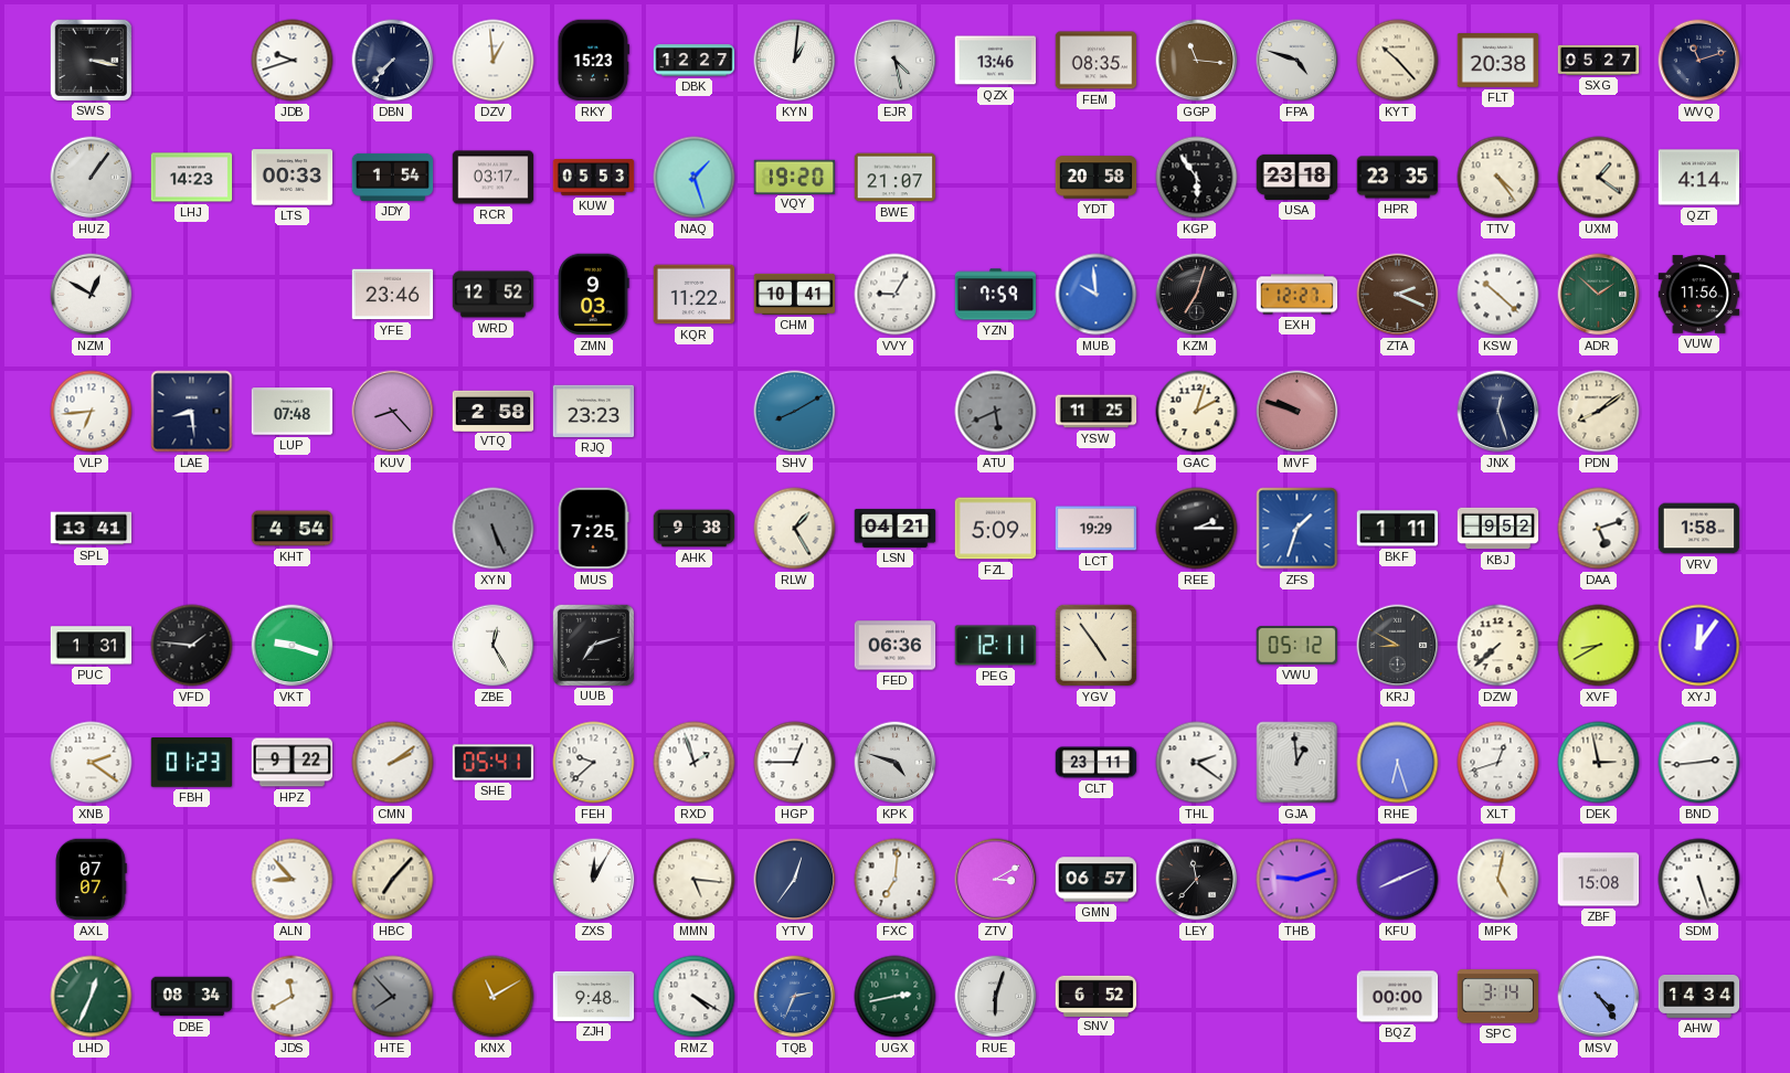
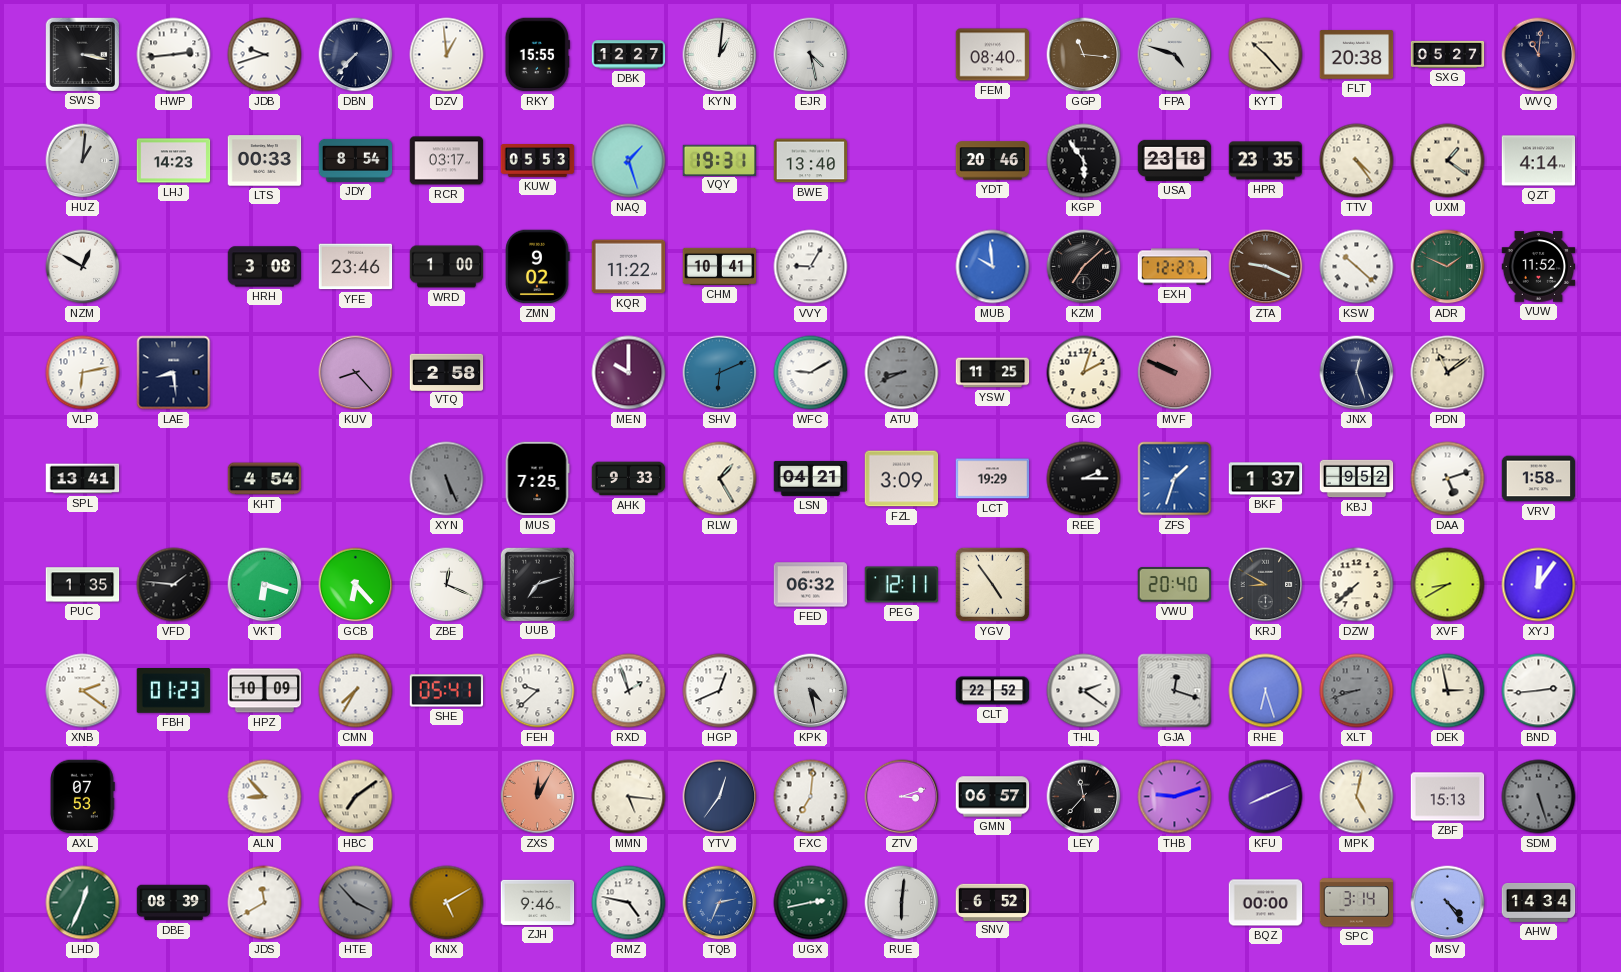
HWP: none -> 2:44 (174, 55)
RKY: 15:23 -> 15:55 (537, 55)
QZX: 13:46 -> none (996, 61)
FEM: 08:35 -> 08:40 (993, 55)
WVQ: 11:12 -> 11:01 (1539, 55)
HUZ: 1:06 -> 1:01 (83, 161)
JDY: 1:54 -> 8:54 (356, 160)
VQY: 19:20 -> 19:31 (720, 160)
BWE: 21:07 -> 13:40 (811, 161)
YDT: 20:58 -> 20:46 (993, 161)
HRH: none -> 3:08 (265, 267)
WRD: 12:52 -> 1:00 (447, 267)
ZMN: 9:03 -> 9:02 (538, 267)
YZN: 7:59 -> none (996, 295)
KZM: 7:03 -> 7:08 (1084, 267)
ZTA: 2:19 -> 9:19 (1266, 267)
ADR: 1:52 -> 1:49 (1448, 267)
VUW: 11:56 -> 11:52 (1539, 267)
VLP: 6:44 -> 6:13 (83, 373)
LUP: 07:48 -> none (293, 412)
RJQ: 23:23 -> none (594, 411)
MEN: none -> 10:00 (629, 373)
SHV: 8:10 -> 6:11 (720, 373)
WFC: none -> 9:10 (811, 373)
ATU: 5:41 -> 8:41 (902, 373)
MVF: 9:48 -> 9:49 (1175, 373)
PDN: 8:09 -> 11:09 (1448, 373)
AHK: 9:38 -> 9:33 (629, 479)
FZL: 5:09 -> 3:09 (902, 479)
BKF: 1:11 -> 1:37 (1266, 479)
PUC: 1:31 -> 1:35 (83, 585)
VKT: 9:18 -> 6:18 (265, 585)
GCB: none -> 6:23 (356, 585)
ZBE: 12:25 -> 12:19 (447, 585)
FED: 06:36 -> 06:32 (811, 585)
VWU: 05:12 -> 20:40 (1175, 585)
HPZ: 9:22 -> 10:09 (265, 691)
CMN: 2:09 -> 7:35 (356, 691)
HGP: 12:45 -> 12:41 (720, 691)
KPK: 4:48 -> 4:28 (811, 691)
CLT: 23:11 -> 22:52 (993, 691)
GJA: 12:59 -> 12:18 (1175, 691)
XLT: 12:42 -> 8:42 (1357, 691)
XLT dial: white -> grey (1357, 691)
AXL: 07:07 -> 07:53 (82, 797)
HBC: 7:07 -> 7:09 (356, 797)
ZXS dial: white -> salmon (538, 797)
ZTV: 3:10 -> 3:12 (902, 797)
ZBF: 15:08 -> 15:13 (1448, 797)
SDM dial: white -> grey (1539, 797)
DBE: 08:34 -> 08:39 (174, 903)
HTE: 7:53 -> 3:53 (356, 903)
KNX: 11:10 -> 5:10 (447, 903)
ZJH: 9:48 -> 9:46 (538, 902)
RMZ: 4:20 -> 4:47 (629, 903)
RUE: 6:03 -> 6:01 (902, 903)
